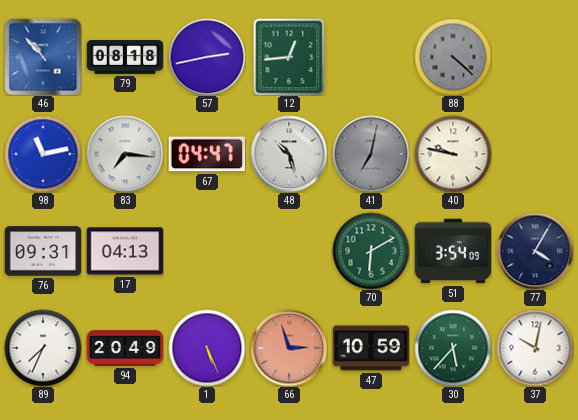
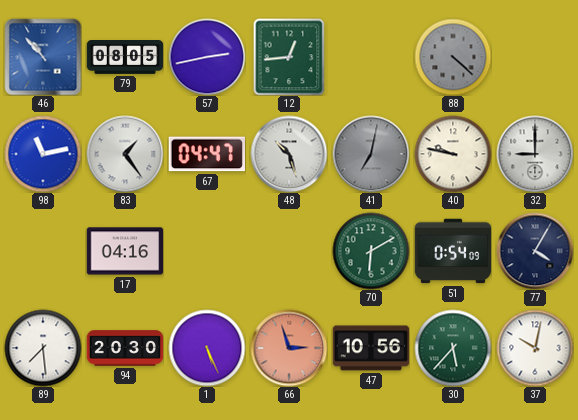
79: 08:18 -> 08:05 (125, 58)
83: 7:16 -> 1:24 (125, 154)
32: none -> 9:00 (535, 154)
76: 09:31 -> none (43, 251)
17: 04:13 -> 04:16 (125, 251)
51: 3:54 -> 0:54 (453, 251)
89: 7:34 -> 7:29 (43, 348)
94: 20:49 -> 20:30 (125, 348)
47: 10:59 -> 10:56 (371, 348)
